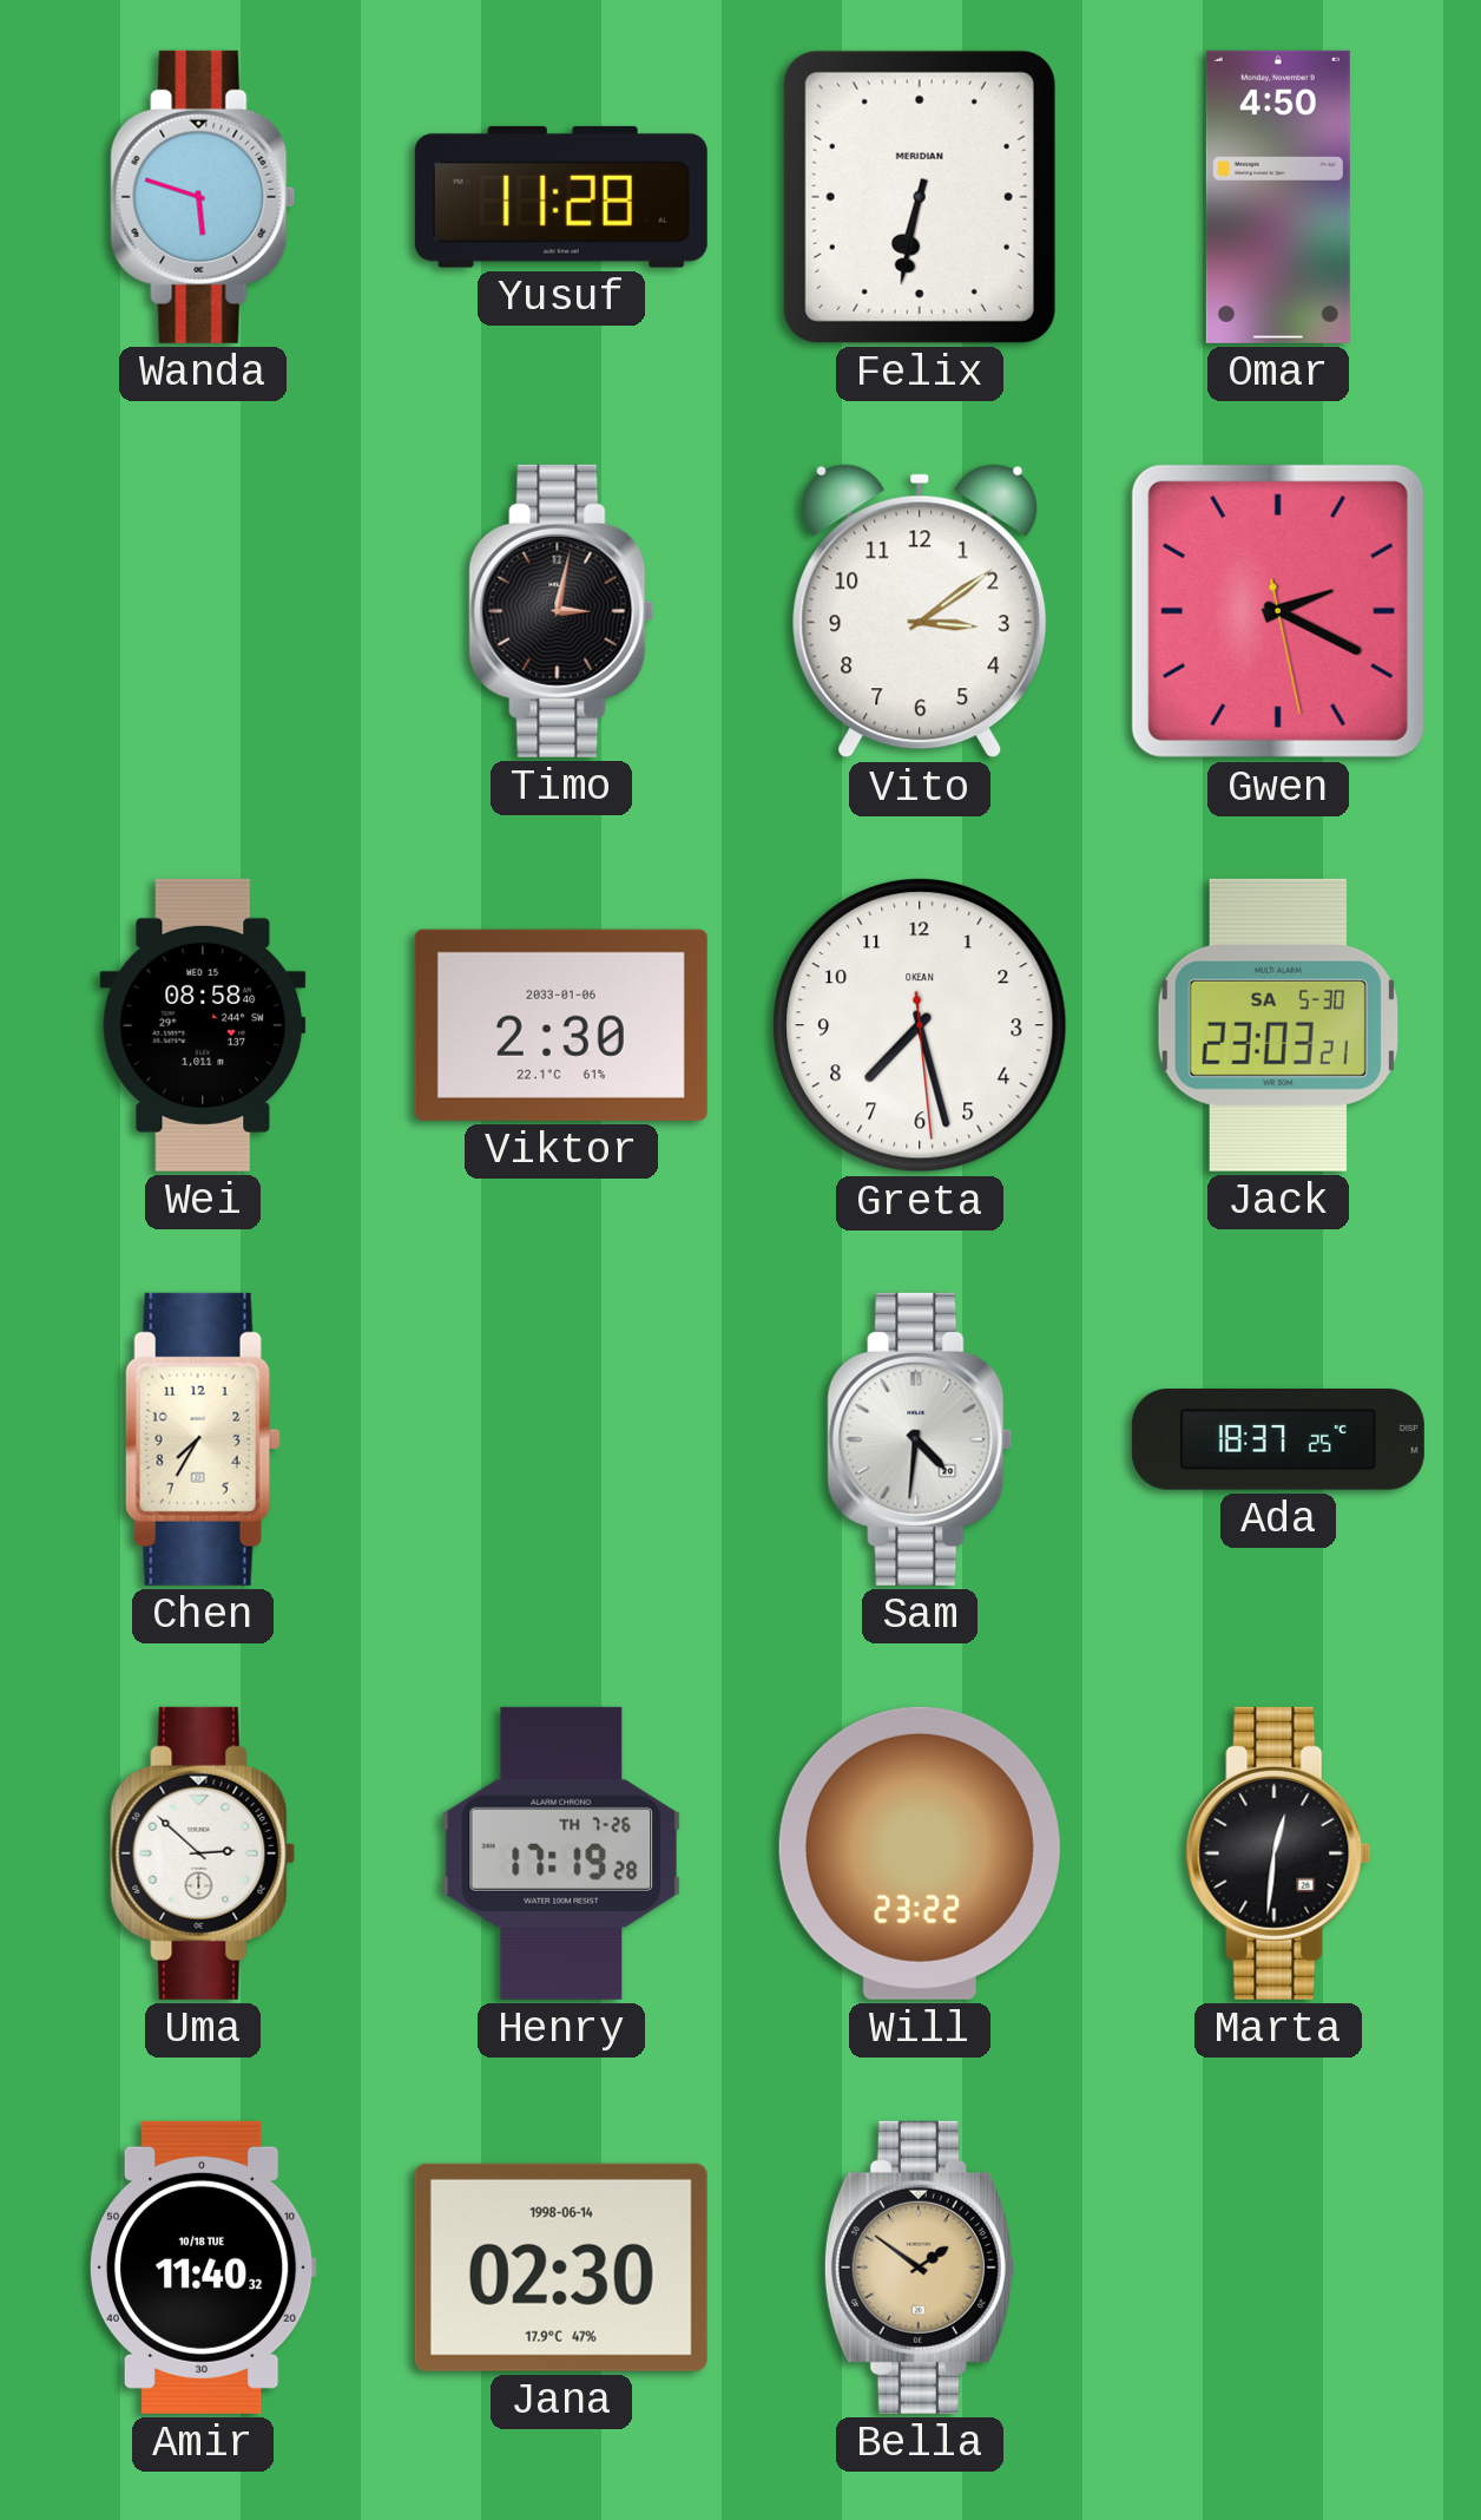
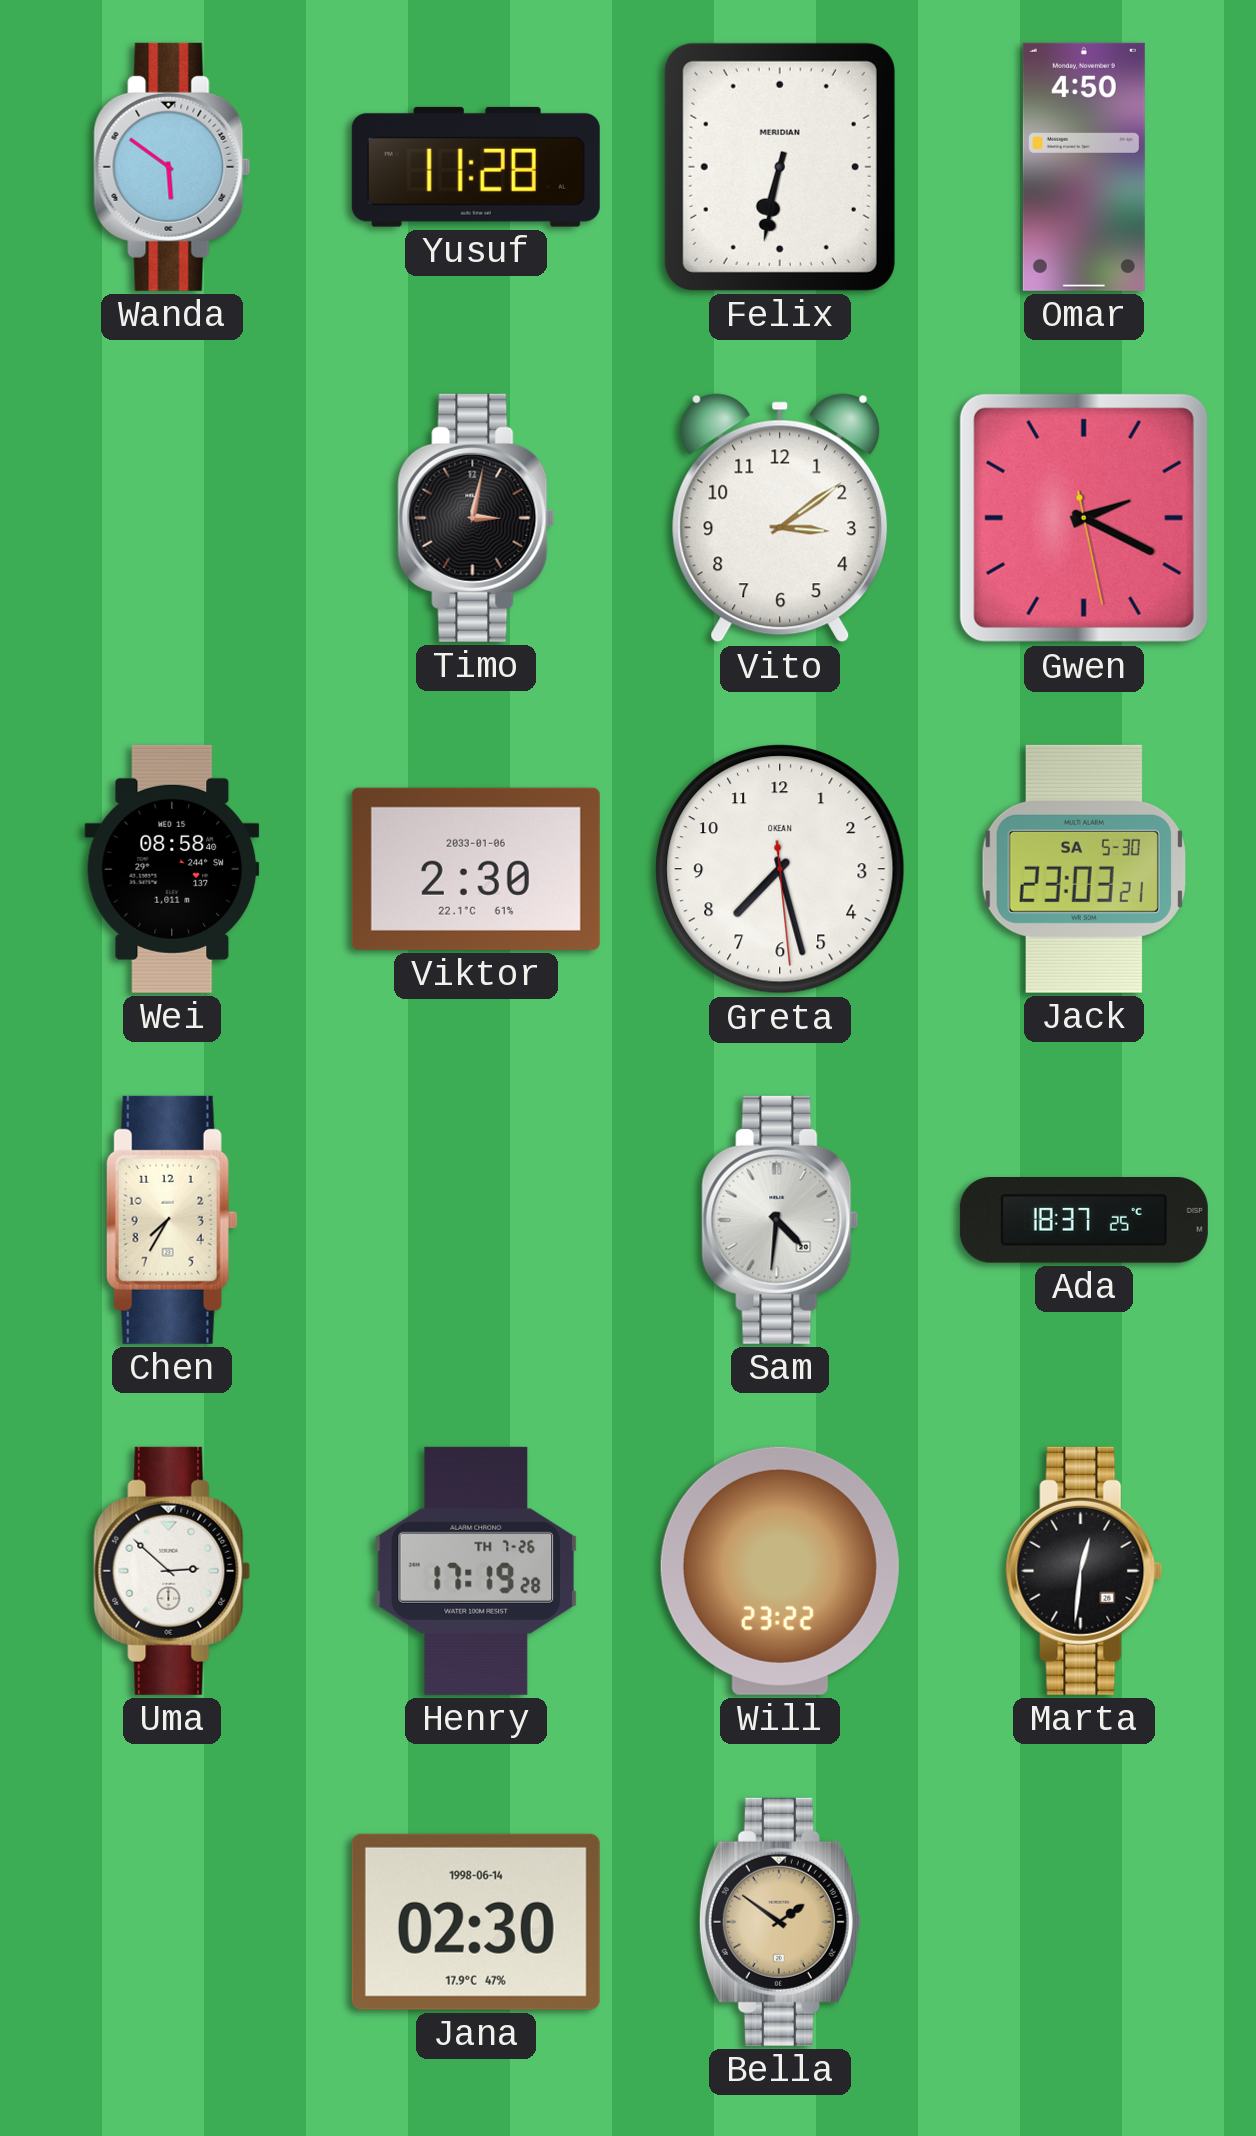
Wanda: 5:48 -> 5:51 (172, 167)
Amir: 11:40 -> none (203, 2268)
